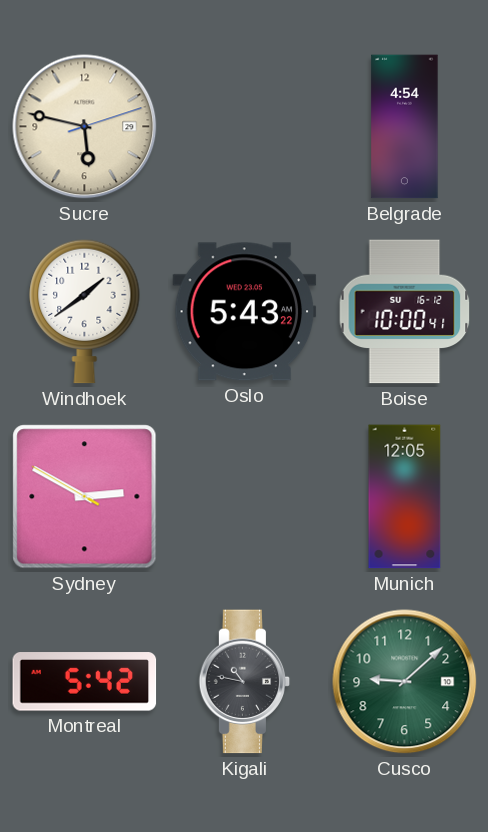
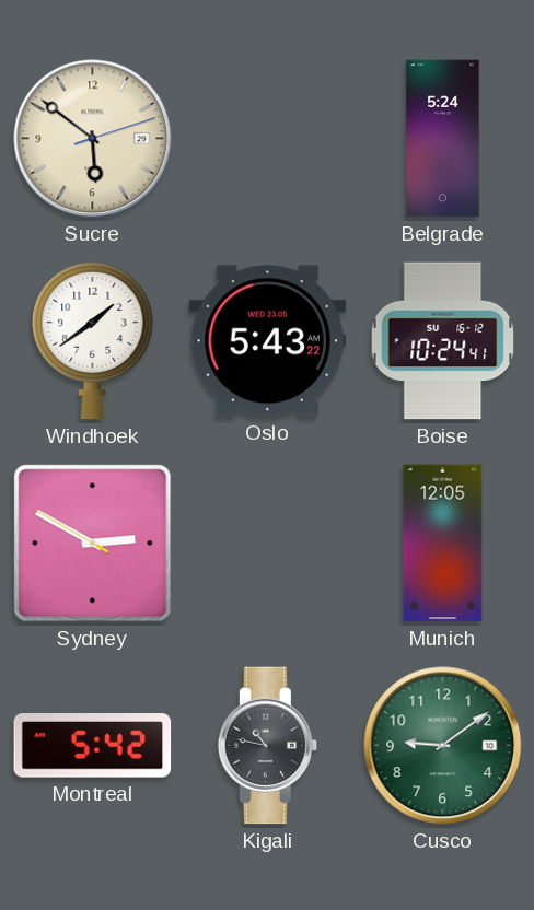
Sucre: 5:47 -> 5:51 (93, 139)
Belgrade: 4:54 -> 5:24 (443, 139)
Boise: 10:00 -> 10:24 (443, 341)
Cusco: 9:08 -> 9:09 (443, 746)
